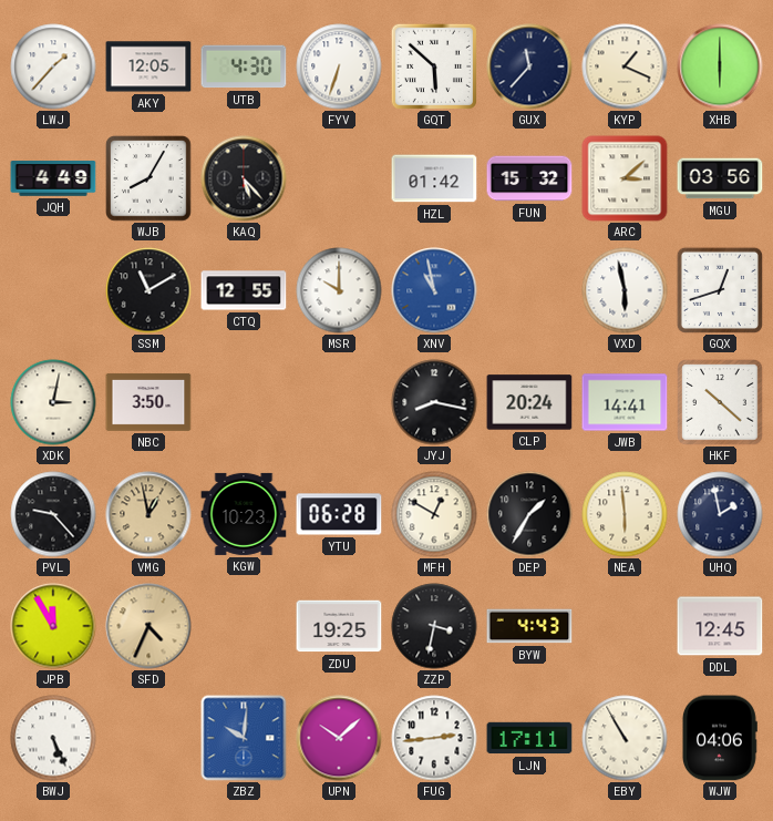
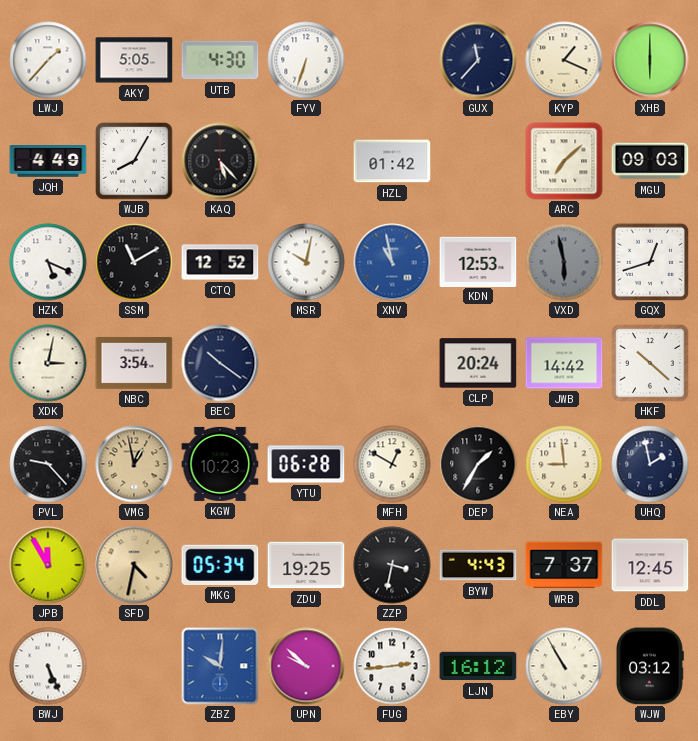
AKY: 12:05 -> 5:05 (134, 60)
GQT: 5:52 -> none (434, 66)
FUN: 15:32 -> none (529, 178)
ARC: 3:08 -> 7:08 (564, 161)
MGU: 03:56 -> 09:03 (650, 161)
HZK: none -> 5:19 (48, 262)
CTQ: 12:55 -> 12:52 (220, 262)
MSR: 10:00 -> 10:02 (306, 262)
KDN: none -> 12:53 (478, 261)
VXD dial: white -> grey (564, 262)
NBC: 3:50 -> 3:54 (134, 363)
BEC: none -> 10:21 (220, 363)
JYJ: 8:17 -> none (434, 402)
JWB: 14:41 -> 14:42 (564, 363)
NEA: 5:59 -> 8:59 (564, 464)
SFD: 4:34 -> 4:32 (134, 565)
MKG: none -> 05:34 (220, 565)
WRB: none -> 7:37 (564, 565)
UPN: 10:08 -> 9:52 (306, 666)
LJN: 17:11 -> 16:12 (478, 666)
WJW: 04:06 -> 03:12 (649, 666)
